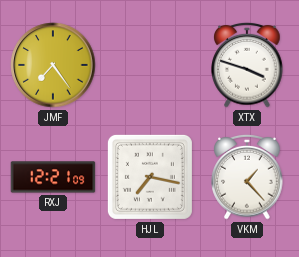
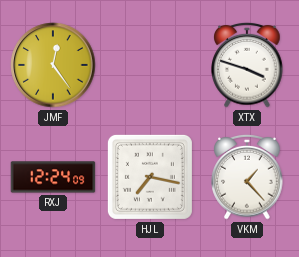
JMF: 7:24 -> 12:24 (53, 65)
RXJ: 12:21 -> 12:24 (53, 177)
